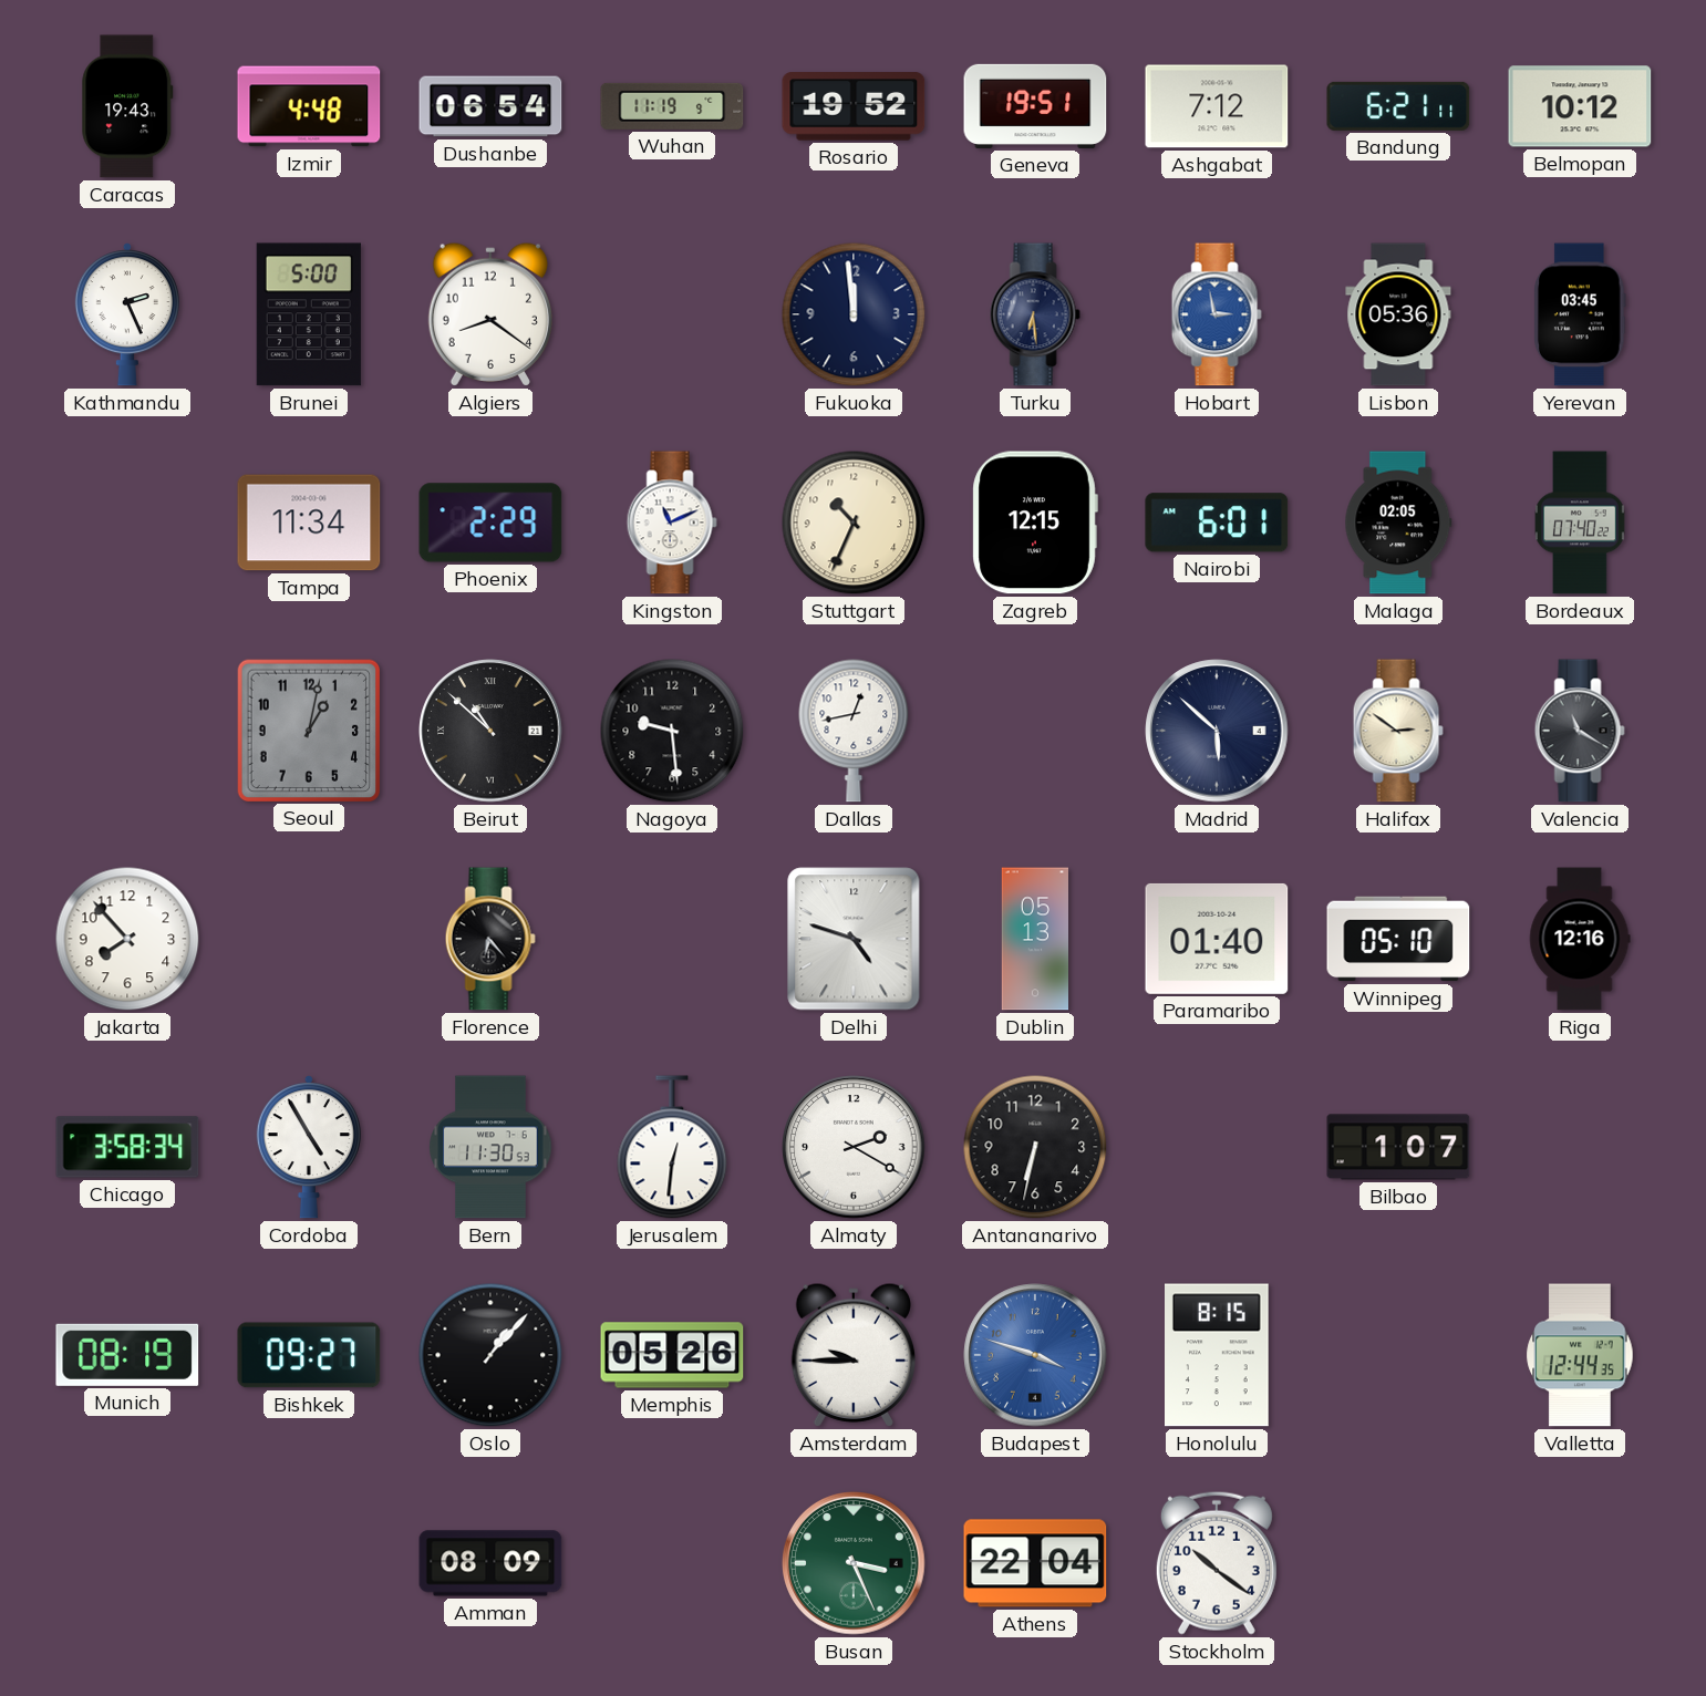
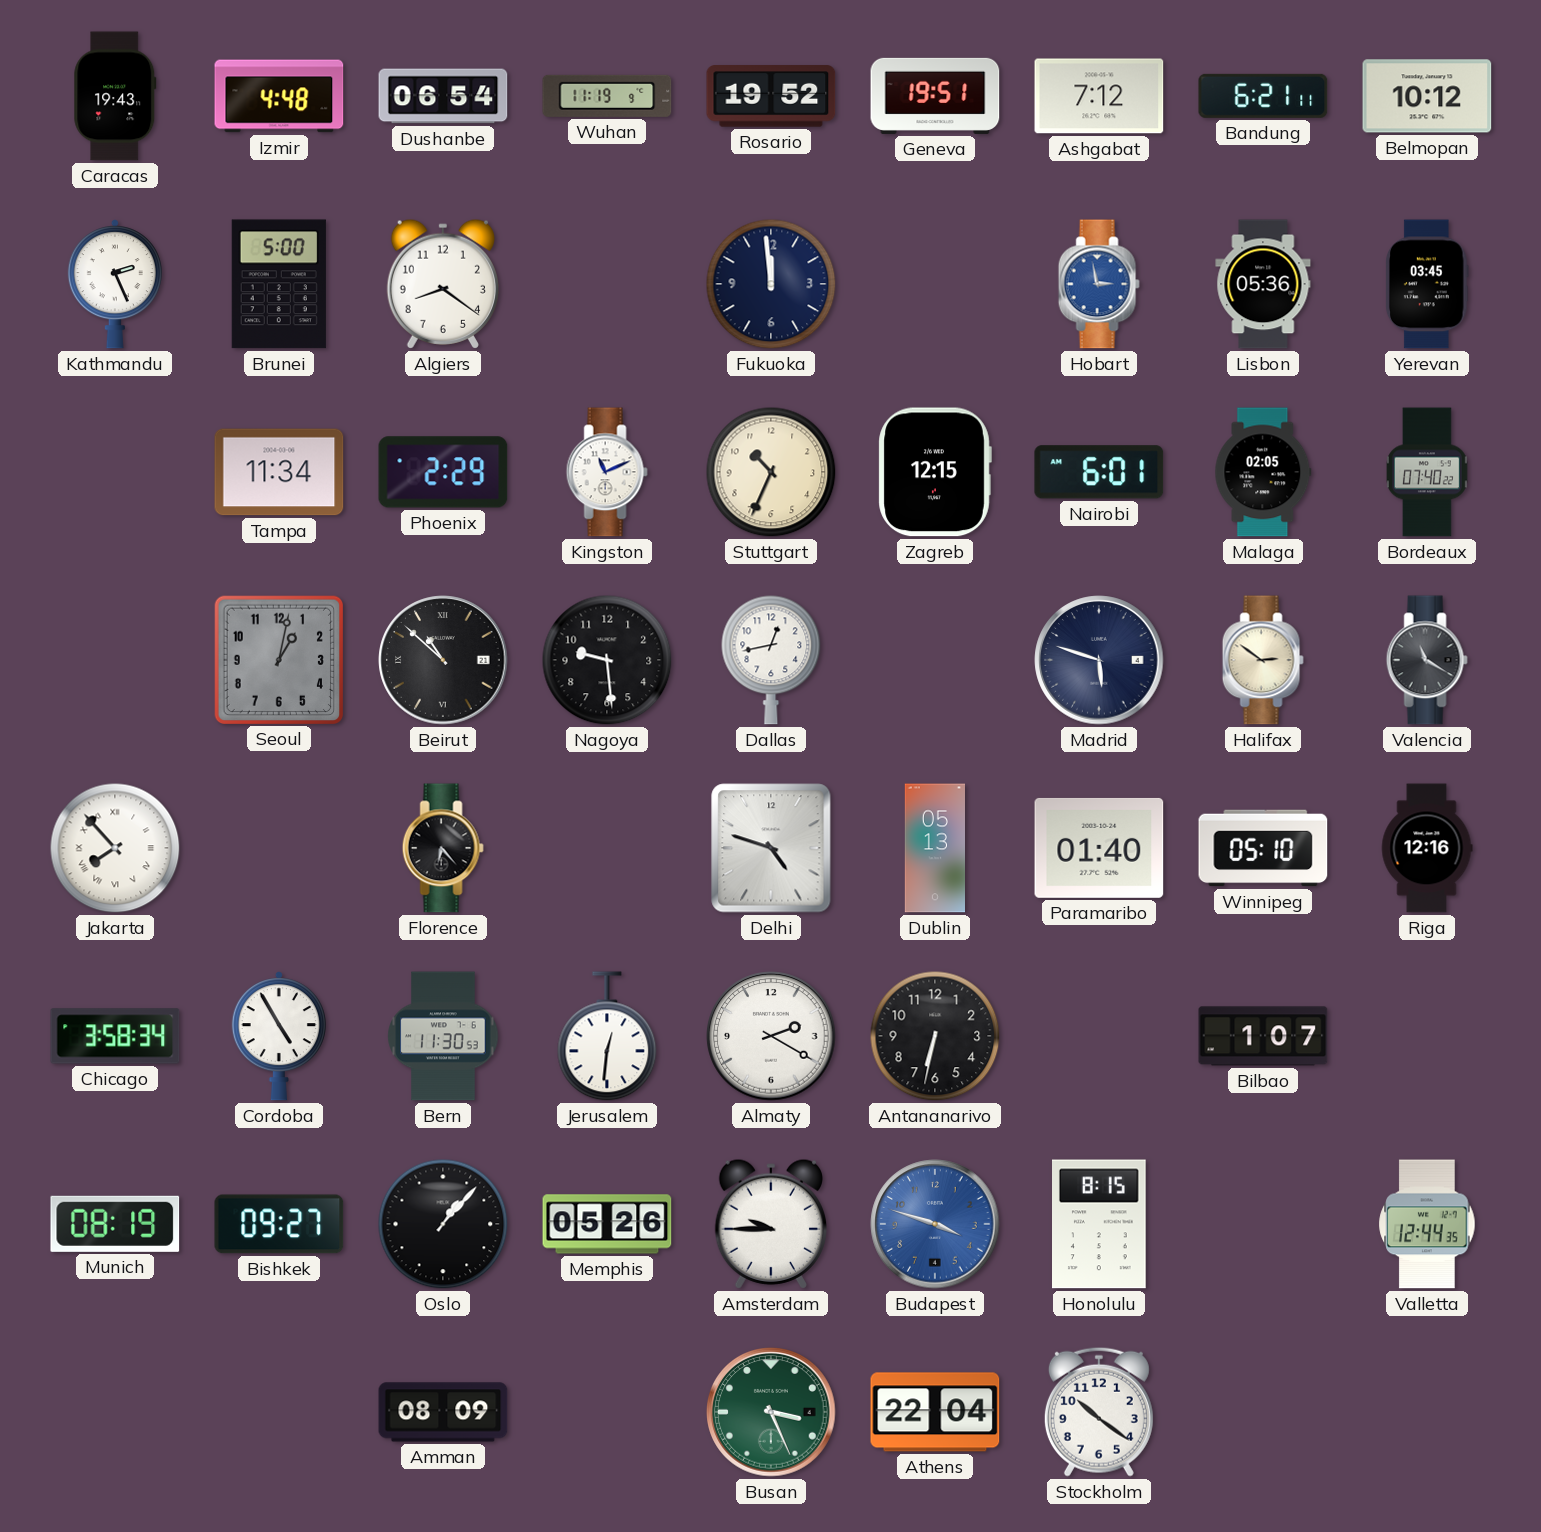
Turku: 6:29 -> none (1035, 314)
Madrid: 5:52 -> 5:48 (1099, 660)
Jakarta numerals: Arabic -> Roman (115, 848)
